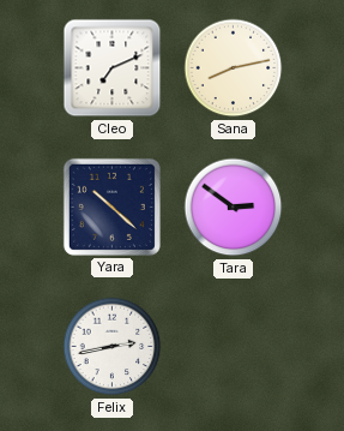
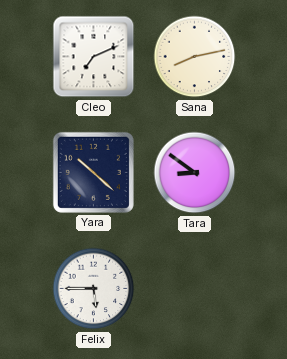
Tara: 2:51 -> 8:51 (195, 173)
Felix: 2:43 -> 5:45 (94, 289)
